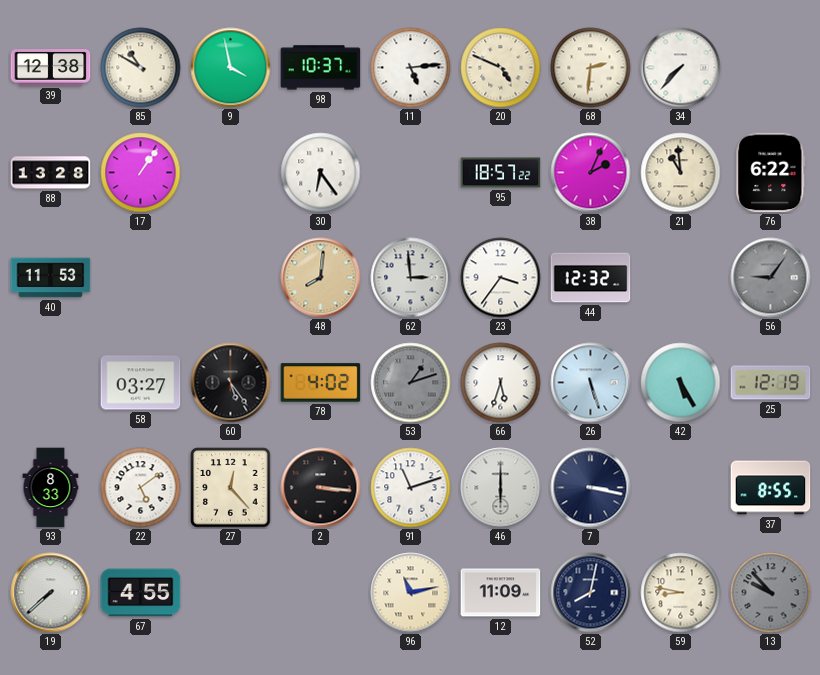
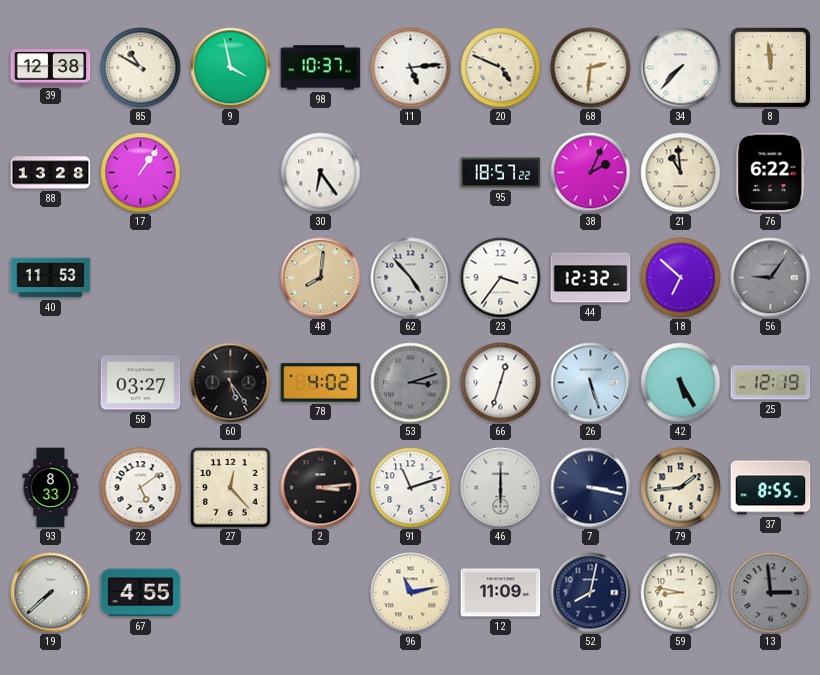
8: none -> 11:59 (770, 67)
62: 2:59 -> 4:53 (411, 278)
18: none -> 6:52 (681, 278)
53: 1:12 -> 3:12 (411, 383)
66: 5:33 -> 12:33 (501, 383)
2: 3:16 -> 3:14 (321, 488)
79: none -> 1:44 (681, 488)
13: 9:53 -> 2:59 (771, 593)
